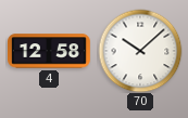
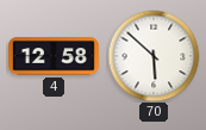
70: 10:08 -> 5:52 (154, 56)
